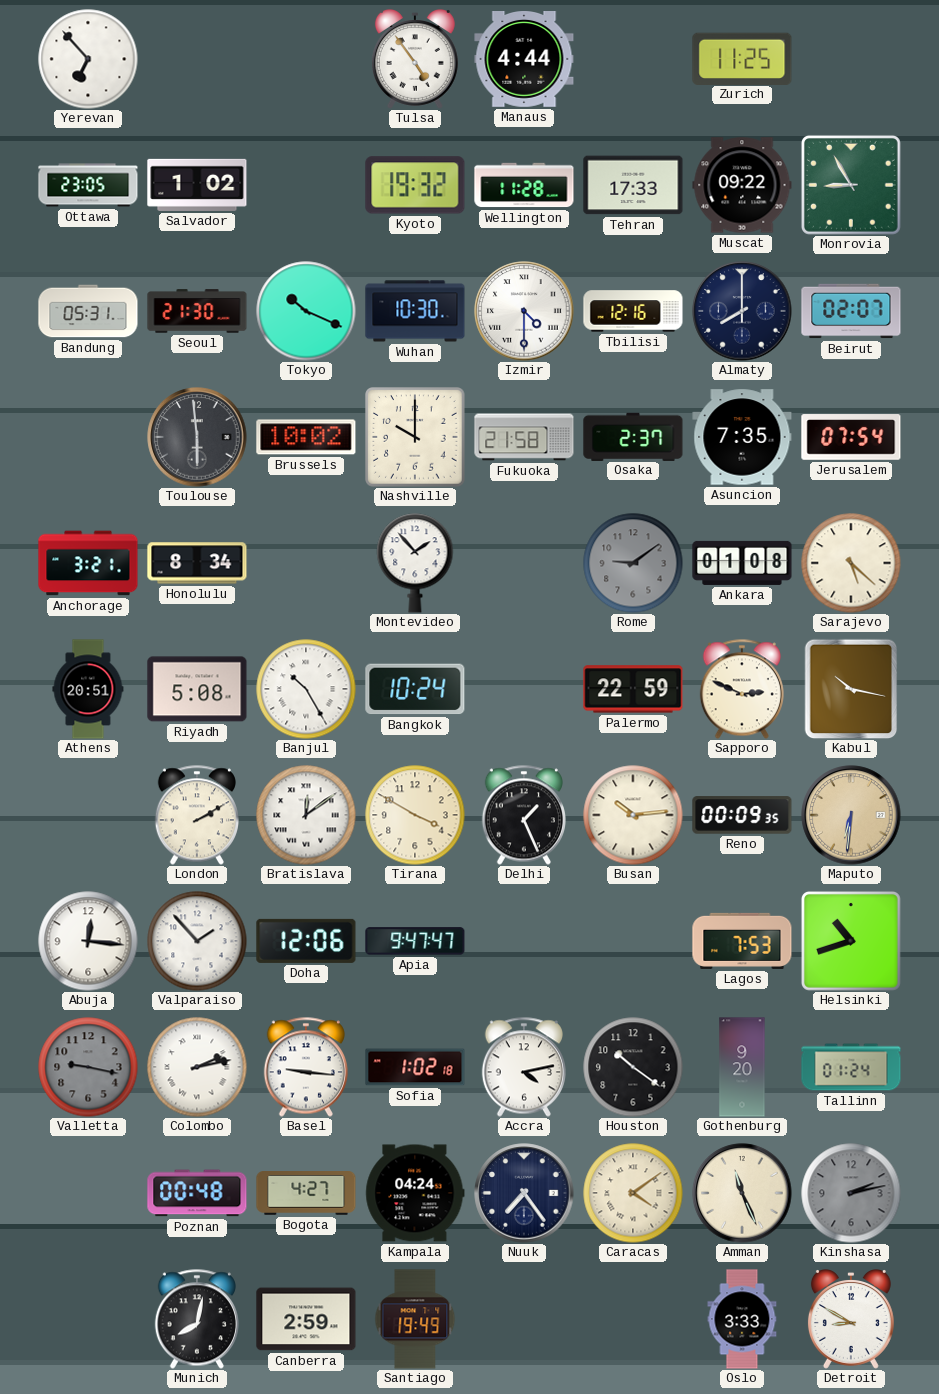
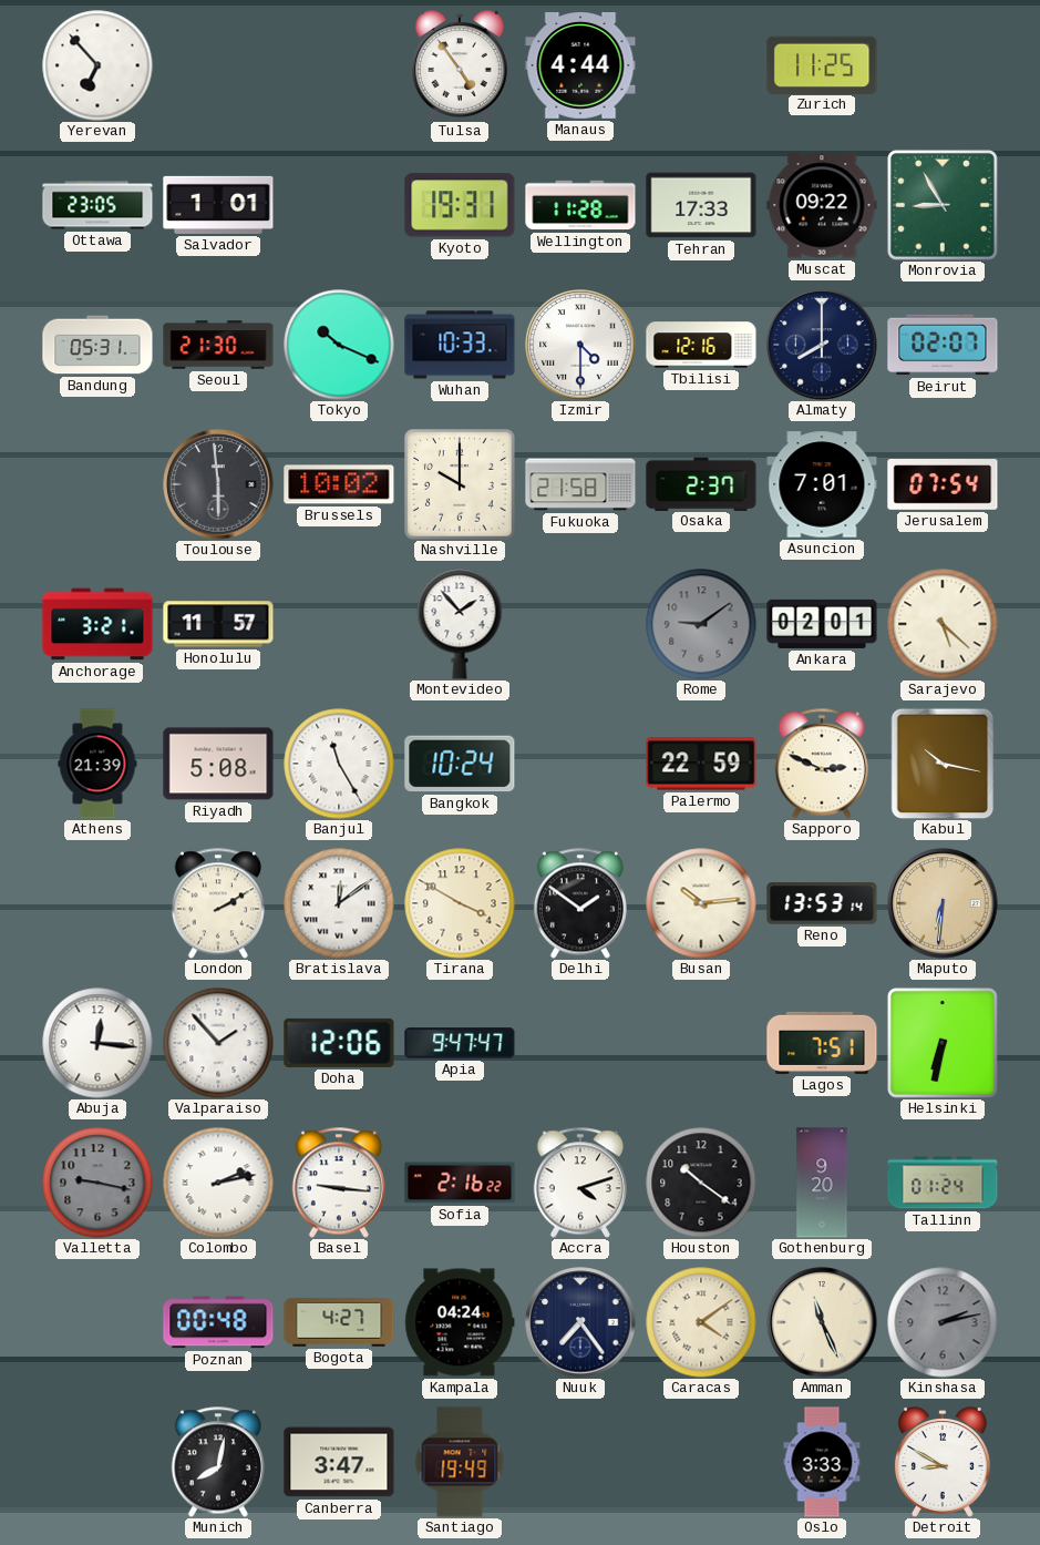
Salvador: 1:02 -> 1:01 (218, 205)
Kyoto: 19:32 -> 19:31 (460, 205)
Wuhan: 10:30 -> 10:33 (460, 345)
Asuncion: 7:35 -> 7:01 (822, 484)
Honolulu: 8:34 -> 11:57 (218, 624)
Ankara: 01:08 -> 02:01 (822, 624)
Athens: 20:51 -> 21:39 (97, 764)
Banjul: 10:25 -> 11:25 (339, 764)
Delhi: 1:26 -> 1:51 (580, 903)
Reno: 00:09 -> 13:53 (822, 903)
Lagos: 7:53 -> 7:51 (822, 1043)
Helsinki: 10:42 -> 6:32 (943, 1043)
Sofia: 1:02 -> 2:16 (460, 1183)
Accra: 4:13 -> 4:12 (580, 1183)
Canberra: 2:59 -> 3:47 (339, 1462)
